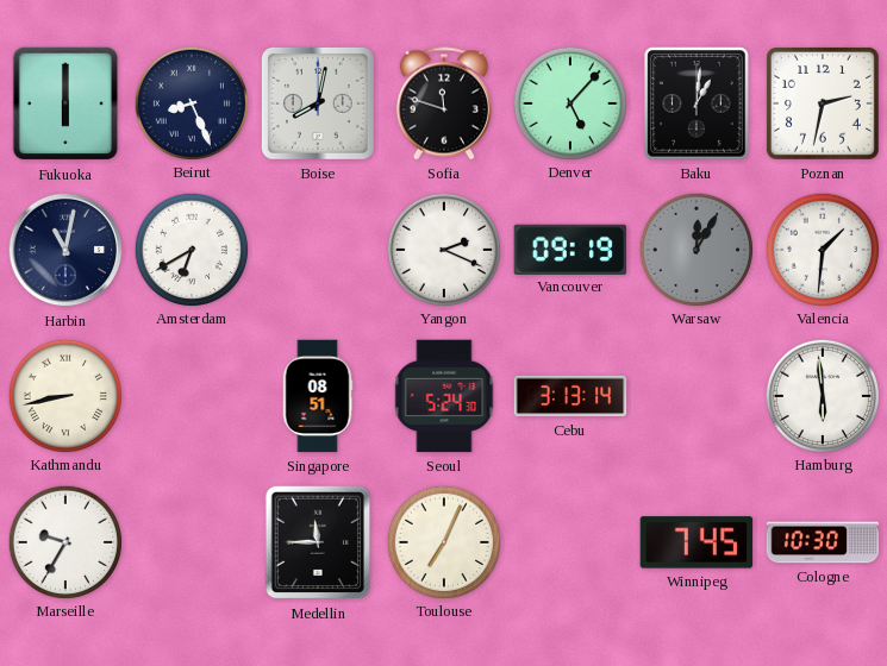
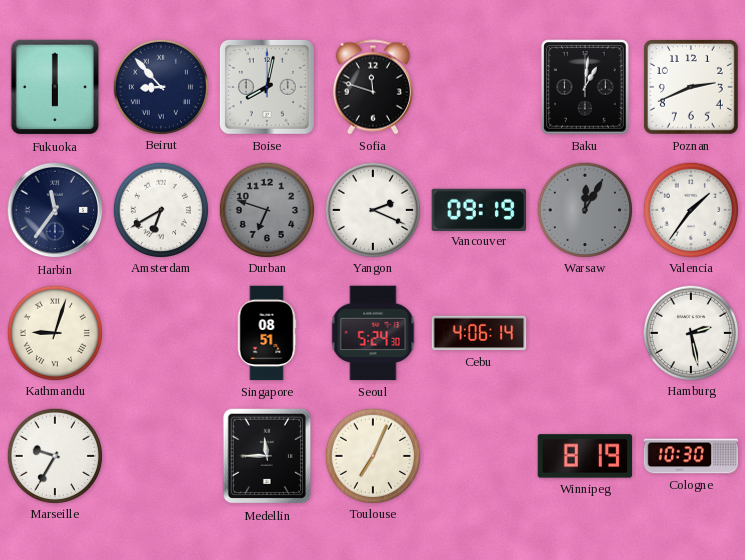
Beirut: 8:26 -> 8:53 (160, 86)
Denver: 5:07 -> none (569, 102)
Poznan: 2:32 -> 2:41 (691, 87)
Harbin: 11:02 -> 11:36 (55, 210)
Durban: none -> 6:48 (266, 209)
Valencia: 1:31 -> 1:36 (690, 209)
Kathmandu: 8:43 -> 9:03 (54, 332)
Cebu: 3:13 -> 4:06 (479, 333)
Hamburg: 5:59 -> 2:28 (690, 332)
Winnipeg: 7:45 -> 8:19 (585, 456)
